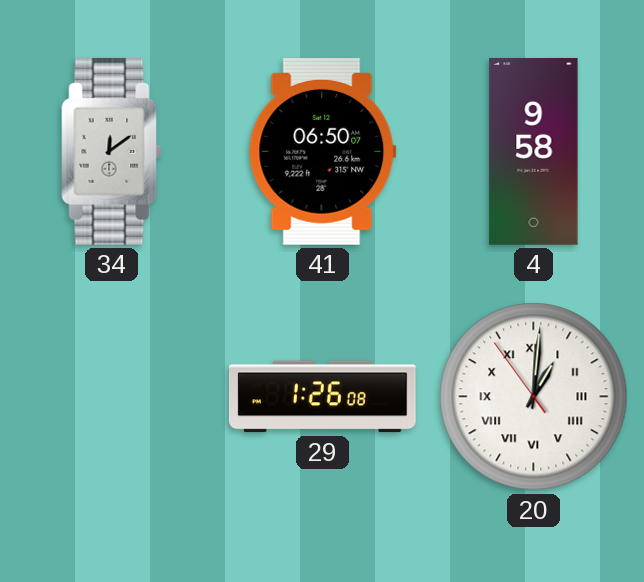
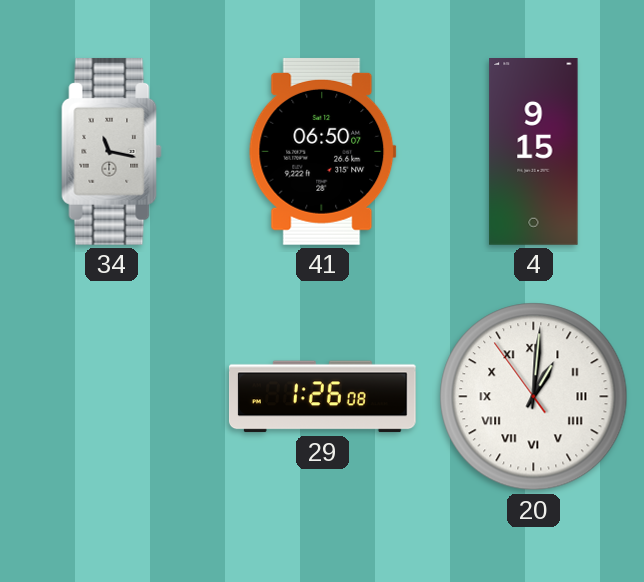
34: 12:09 -> 11:17 (112, 151)
4: 9:58 -> 9:15 (534, 152)
